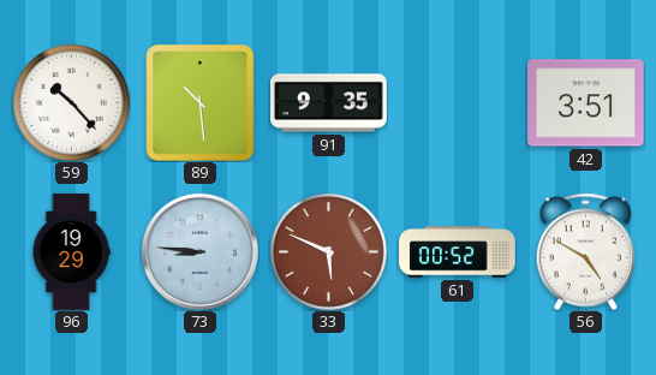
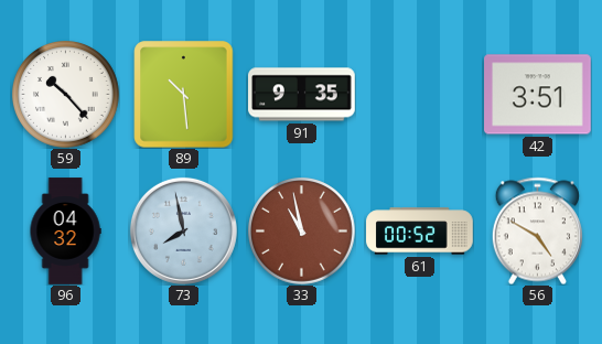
96: 19:29 -> 04:32 (65, 232)
73: 8:46 -> 7:58 (183, 230)
33: 5:49 -> 10:58 (302, 232)
